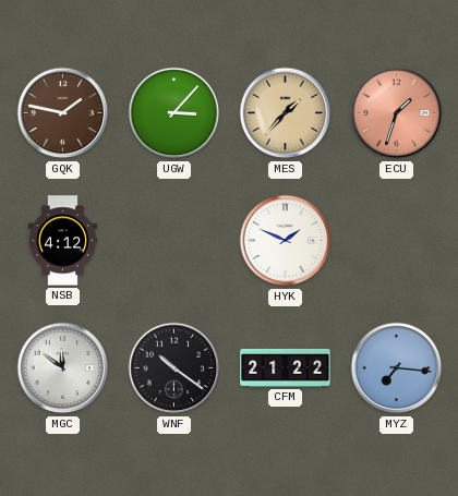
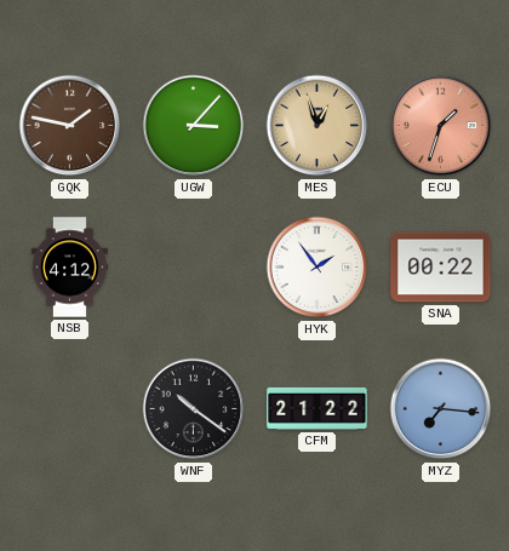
MES: 1:37 -> 12:57 (318, 126)
HYK: 1:49 -> 1:54 (318, 268)
SNA: none -> 00:22 (441, 268)
MGC: 11:51 -> none (63, 368)
